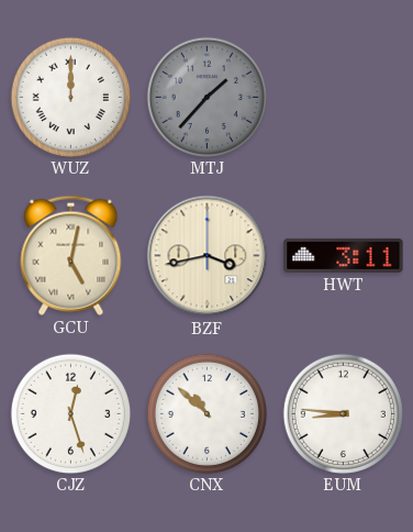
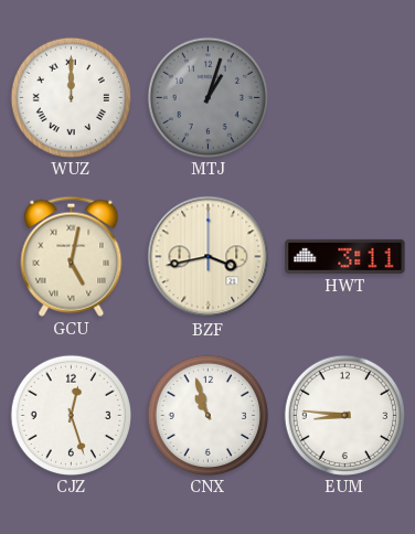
MTJ: 1:37 -> 1:03 (208, 97)
CNX: 10:52 -> 10:57 (208, 415)
